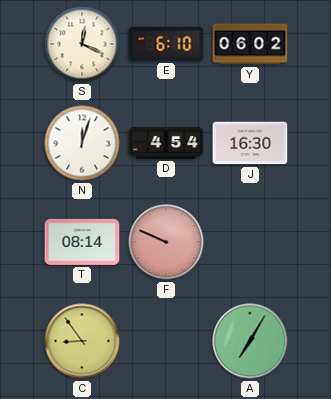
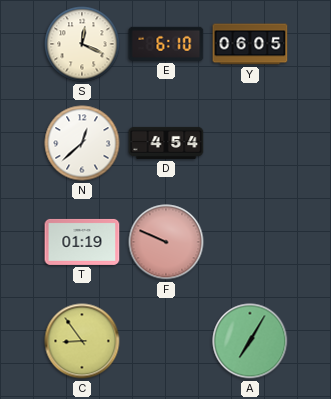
Y: 06:02 -> 06:05 (250, 44)
N: 12:03 -> 12:38 (82, 143)
J: 16:30 -> none (250, 143)
T: 08:14 -> 01:19 (82, 242)
